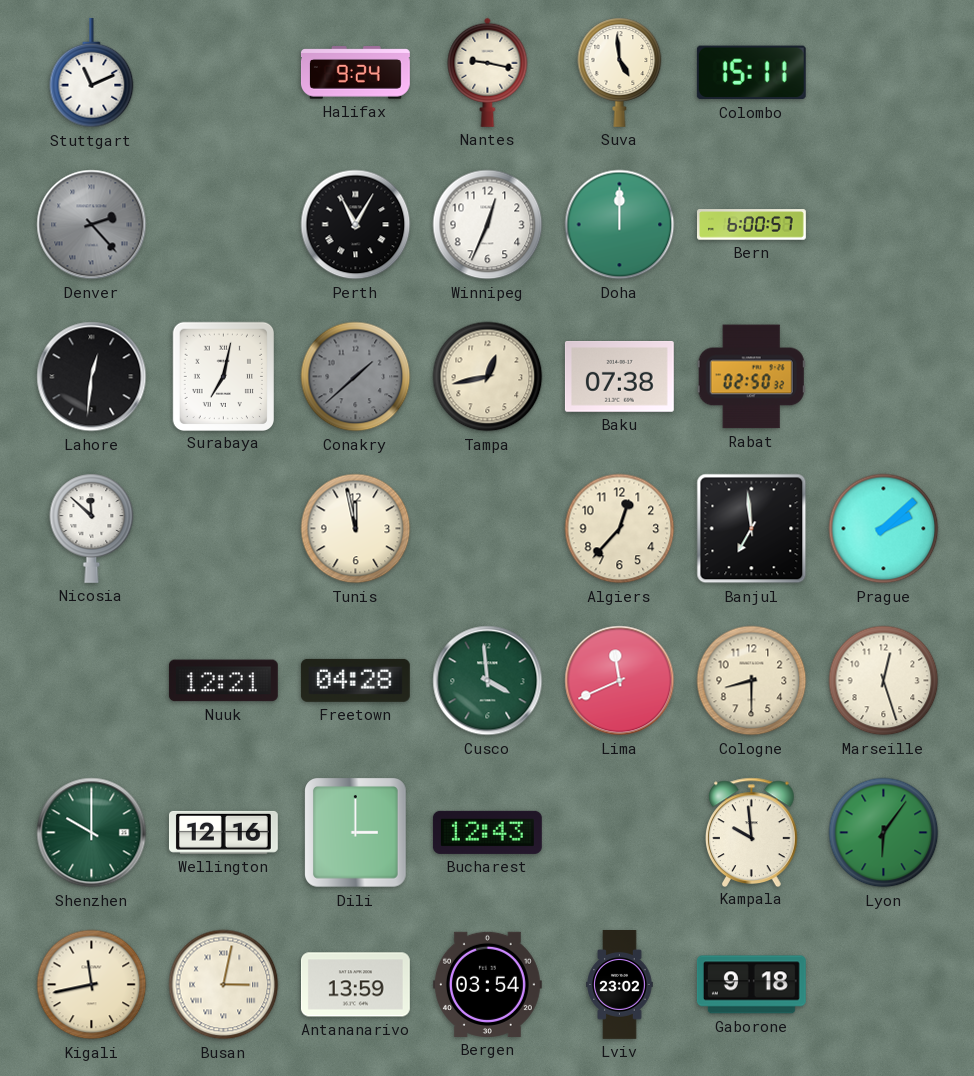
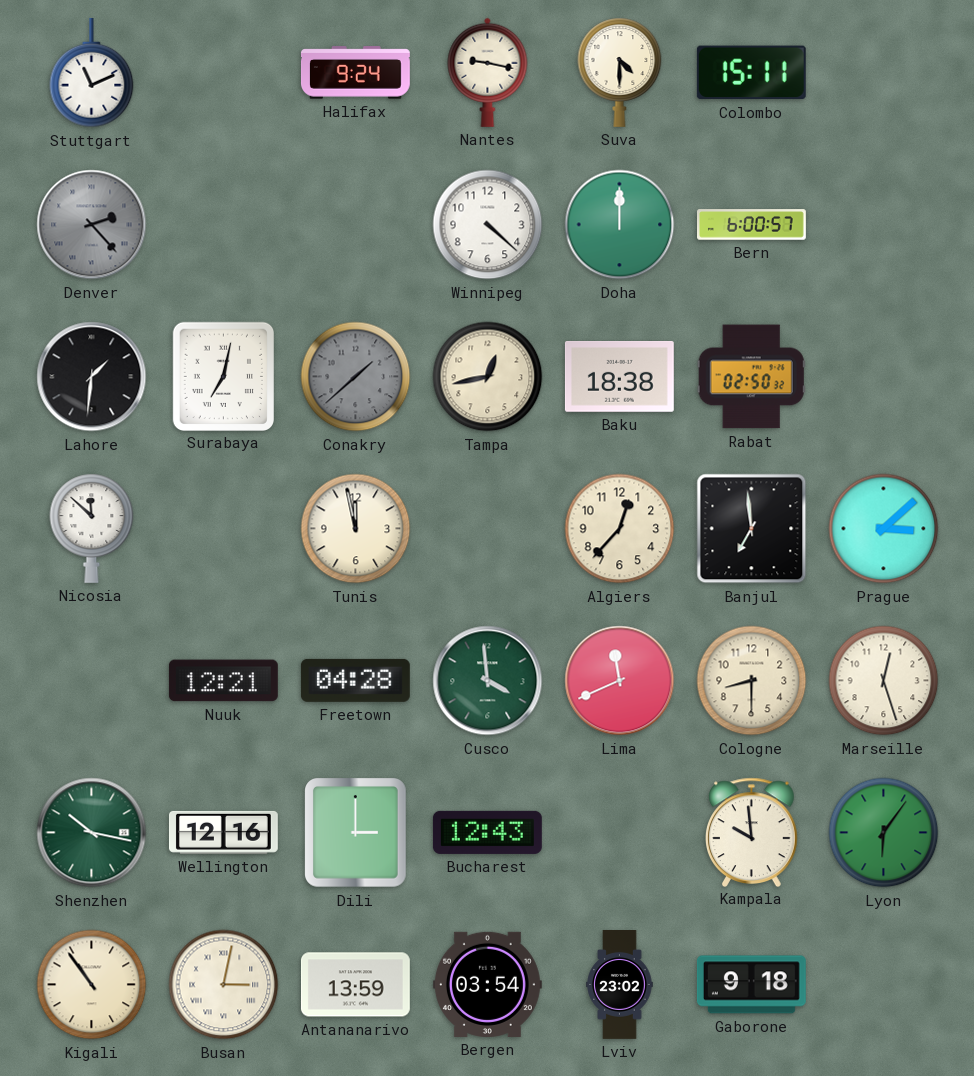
Suva: 4:59 -> 4:30 (620, 72)
Perth: 11:05 -> none (356, 225)
Winnipeg: 12:34 -> 4:22 (488, 225)
Lahore: 12:31 -> 1:31 (92, 377)
Baku: 07:38 -> 18:38 (619, 377)
Prague: 2:08 -> 3:08 (884, 529)
Shenzhen: 10:00 -> 10:17 (92, 833)
Kigali: 11:43 -> 10:54 (92, 985)
